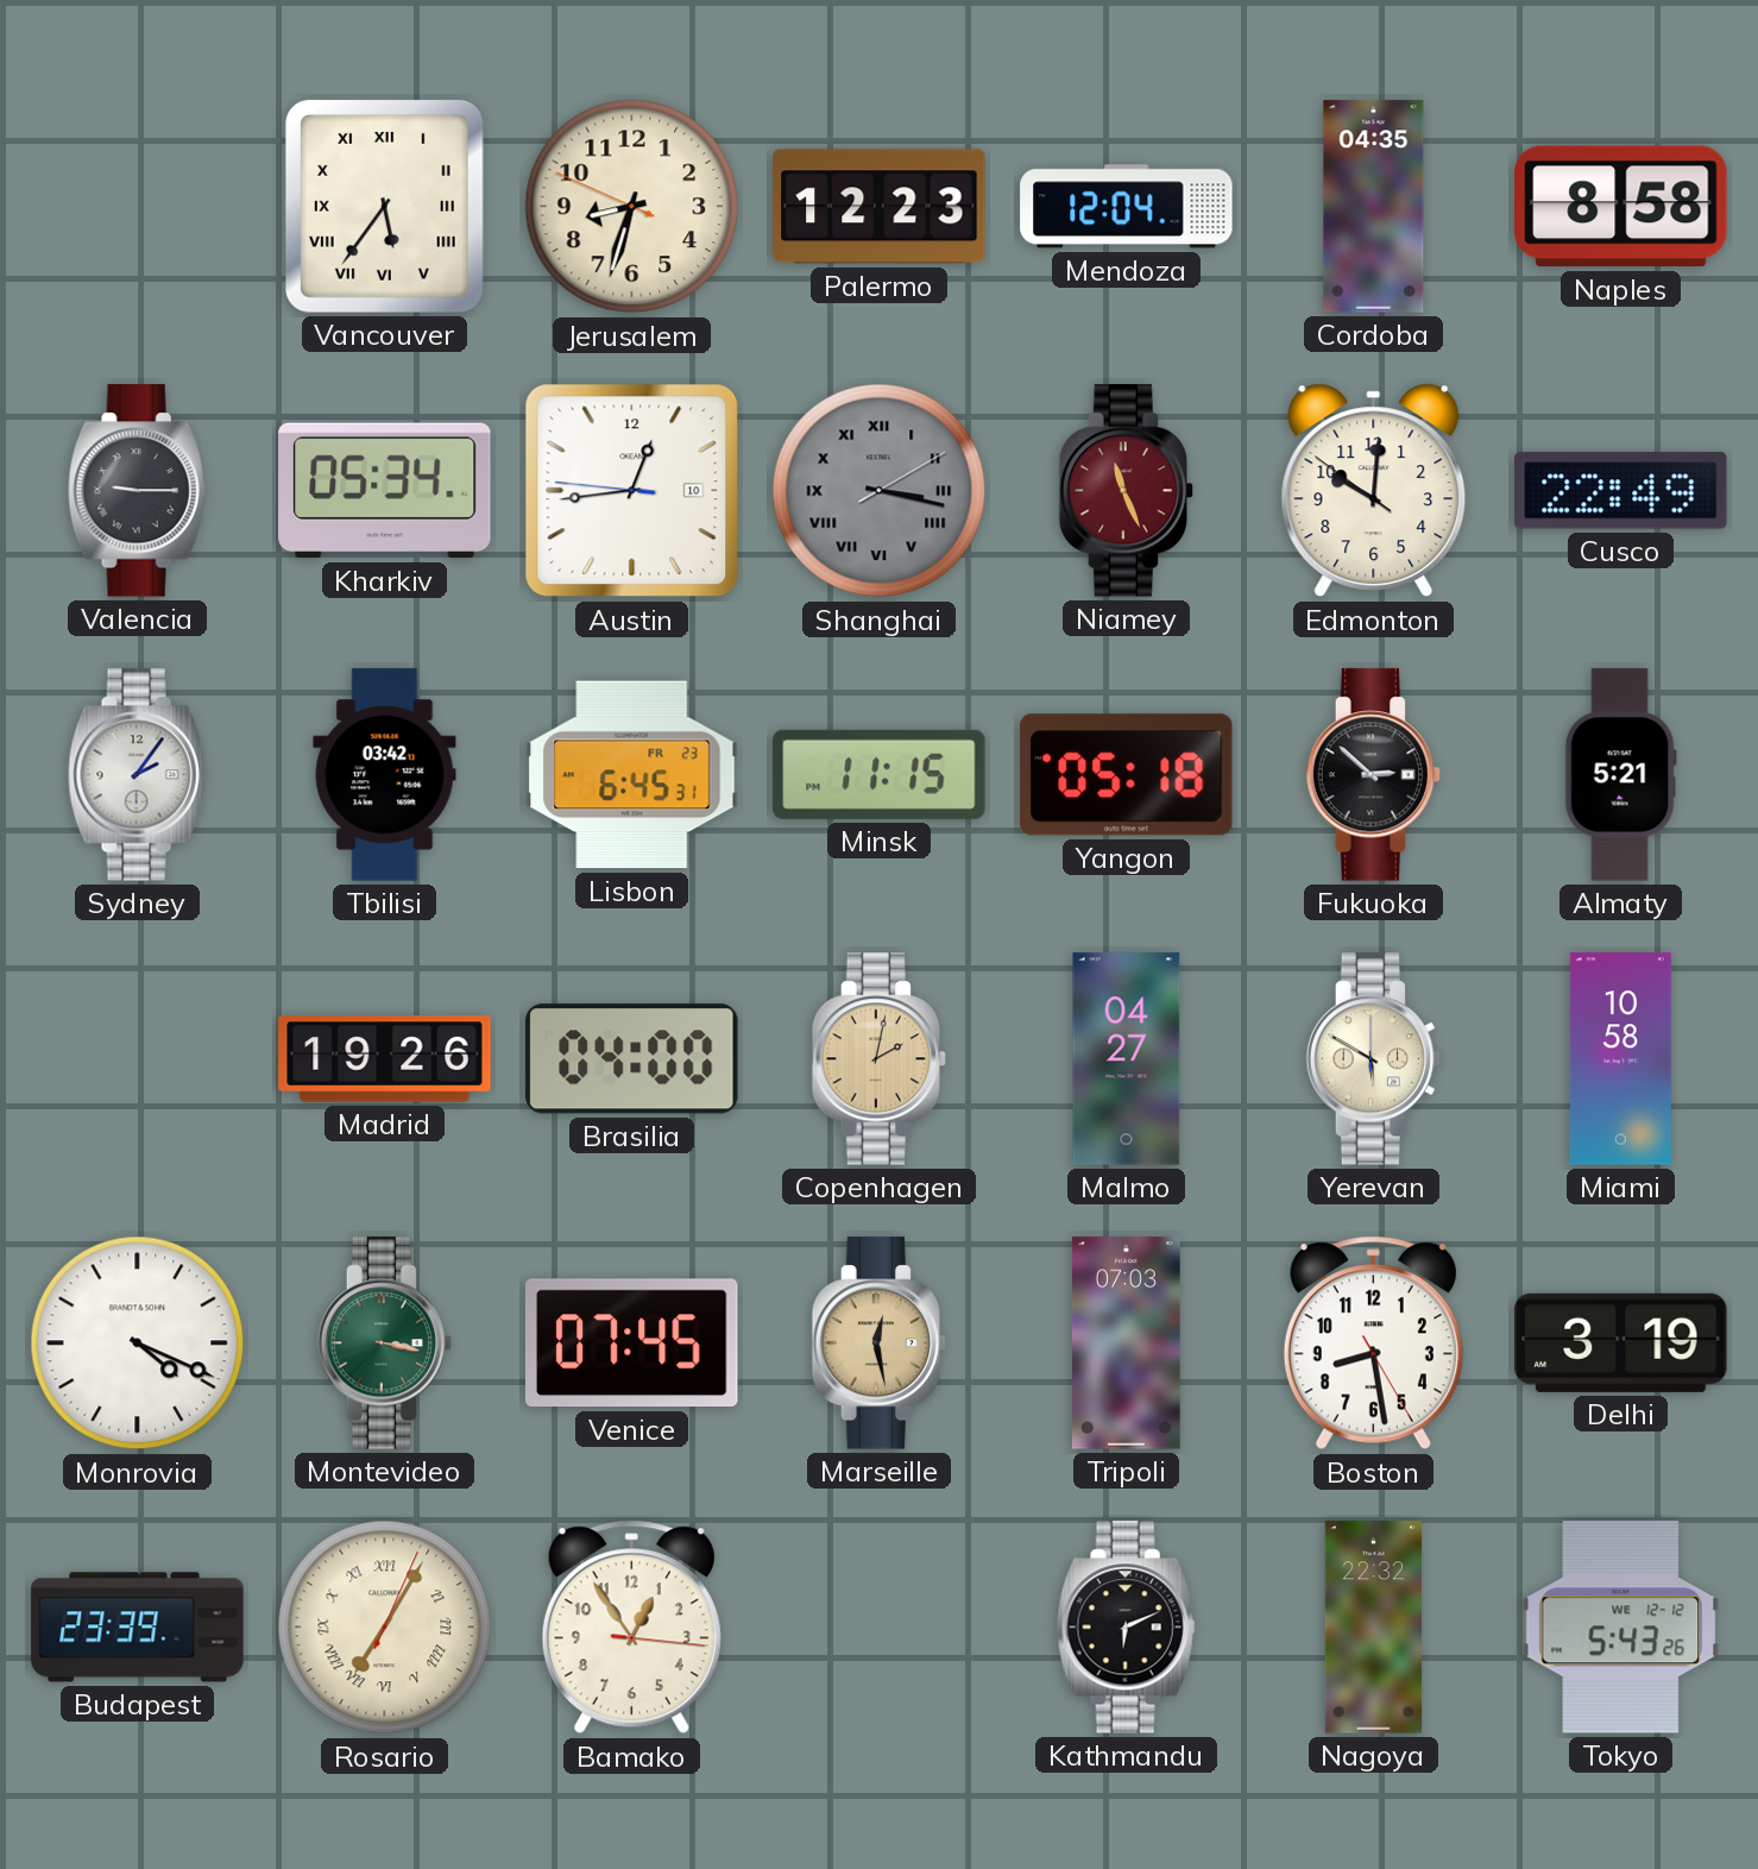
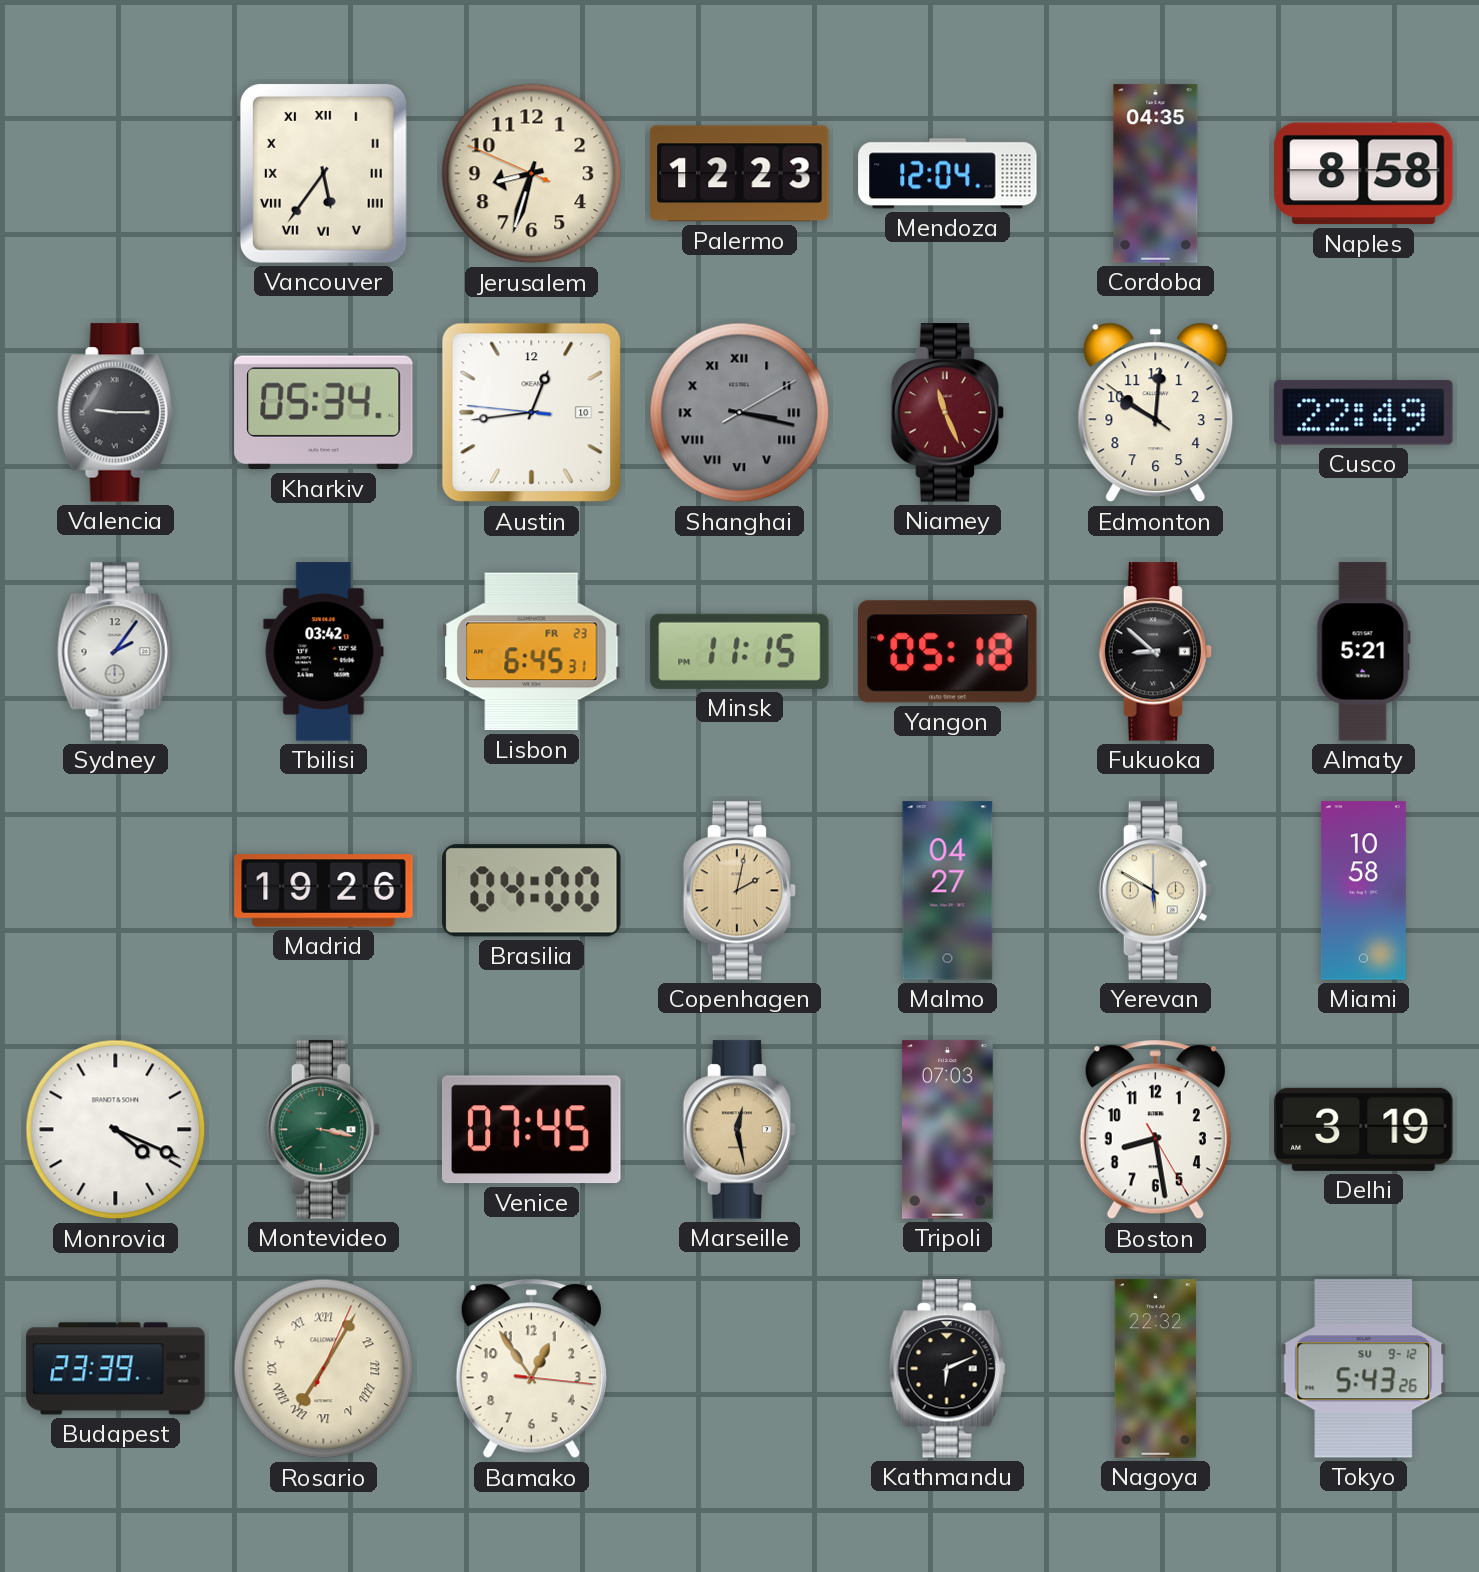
Fukuoka: 2:52 -> 8:52 (1156, 652)
Tokyo date: WE 12-12 -> SU 9-12 (1364, 1369)
